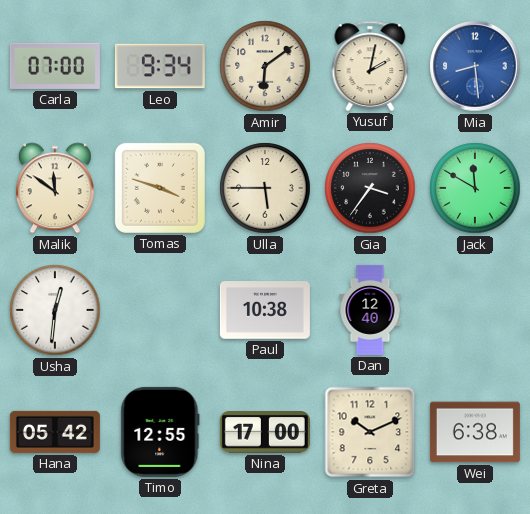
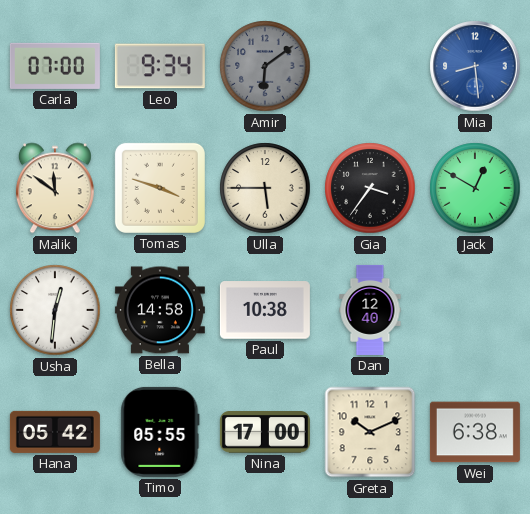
Amir dial: cream -> grey (265, 66)
Yusuf: 2:02 -> none (370, 66)
Jack: 11:50 -> 12:50 (475, 188)
Bella: none -> 14:58 (160, 310)
Timo: 12:55 -> 05:55 (160, 432)
